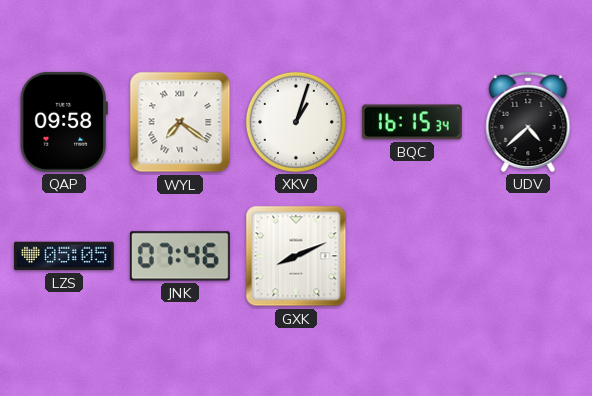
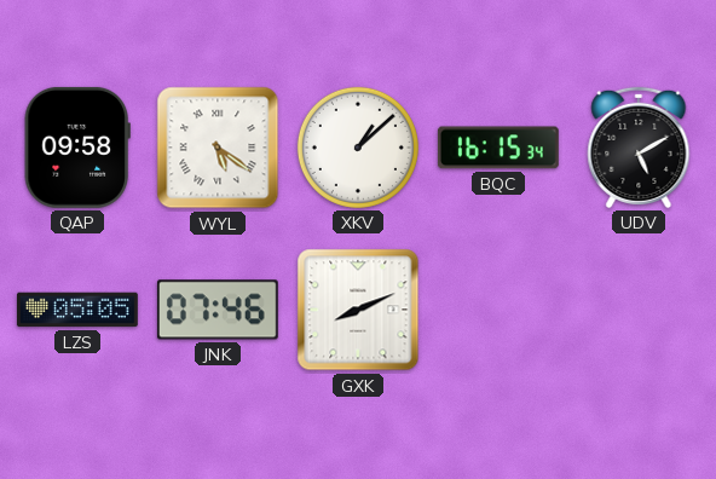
WYL: 7:21 -> 5:21 (218, 148)
XKV: 1:03 -> 1:08 (358, 148)
UDV: 4:38 -> 5:10 (639, 148)
